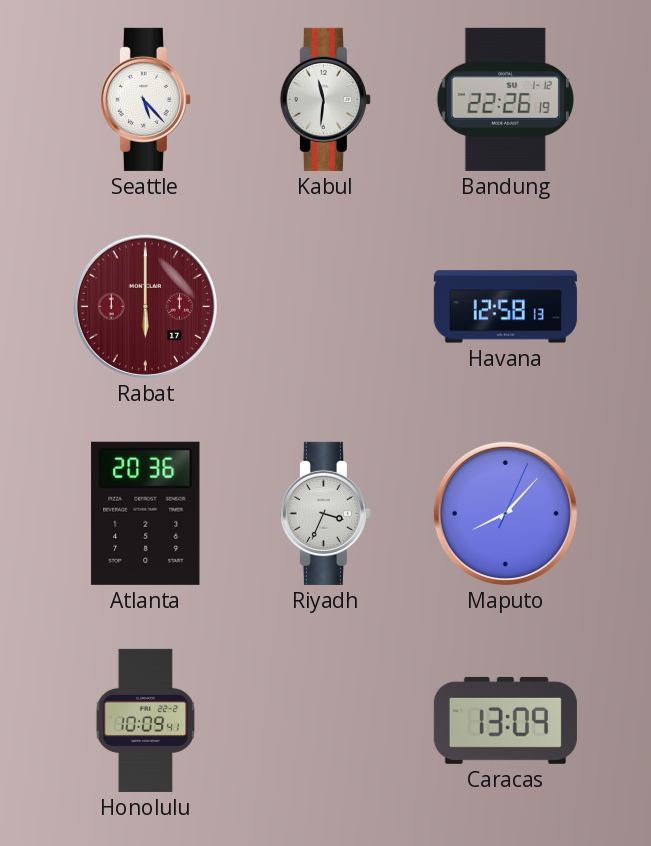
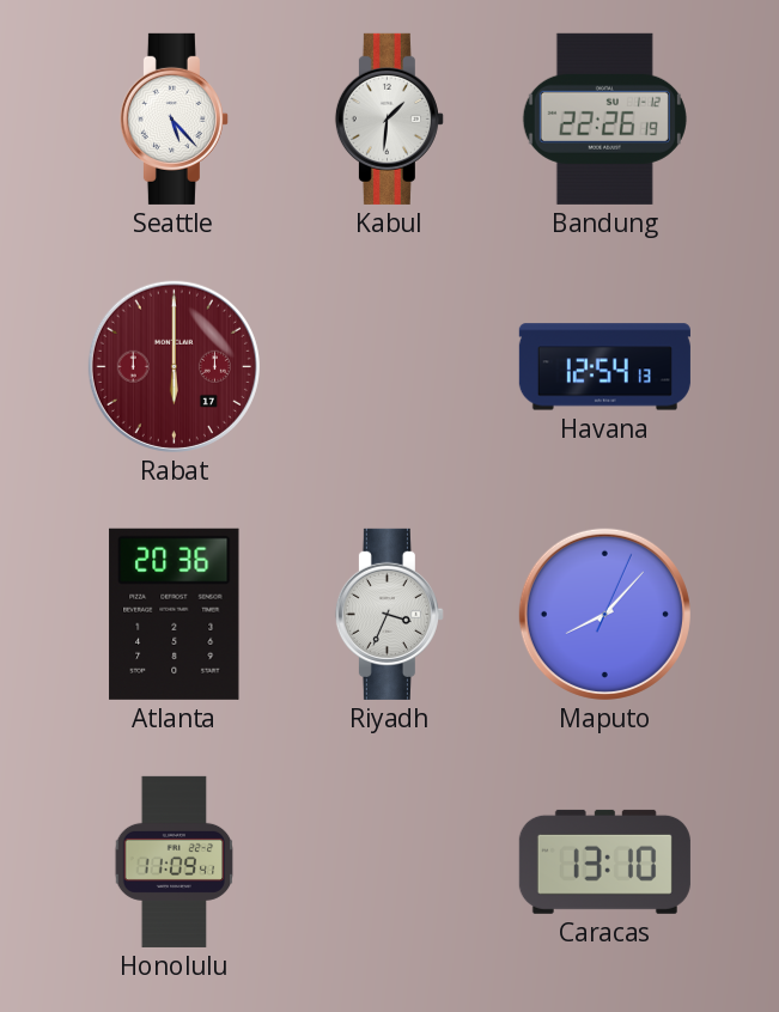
Kabul: 11:31 -> 1:31 (389, 118)
Havana: 12:58 -> 12:54 (604, 367)
Honolulu: 10:09 -> 11:09 (175, 861)
Caracas: 13:09 -> 13:10 (604, 861)
